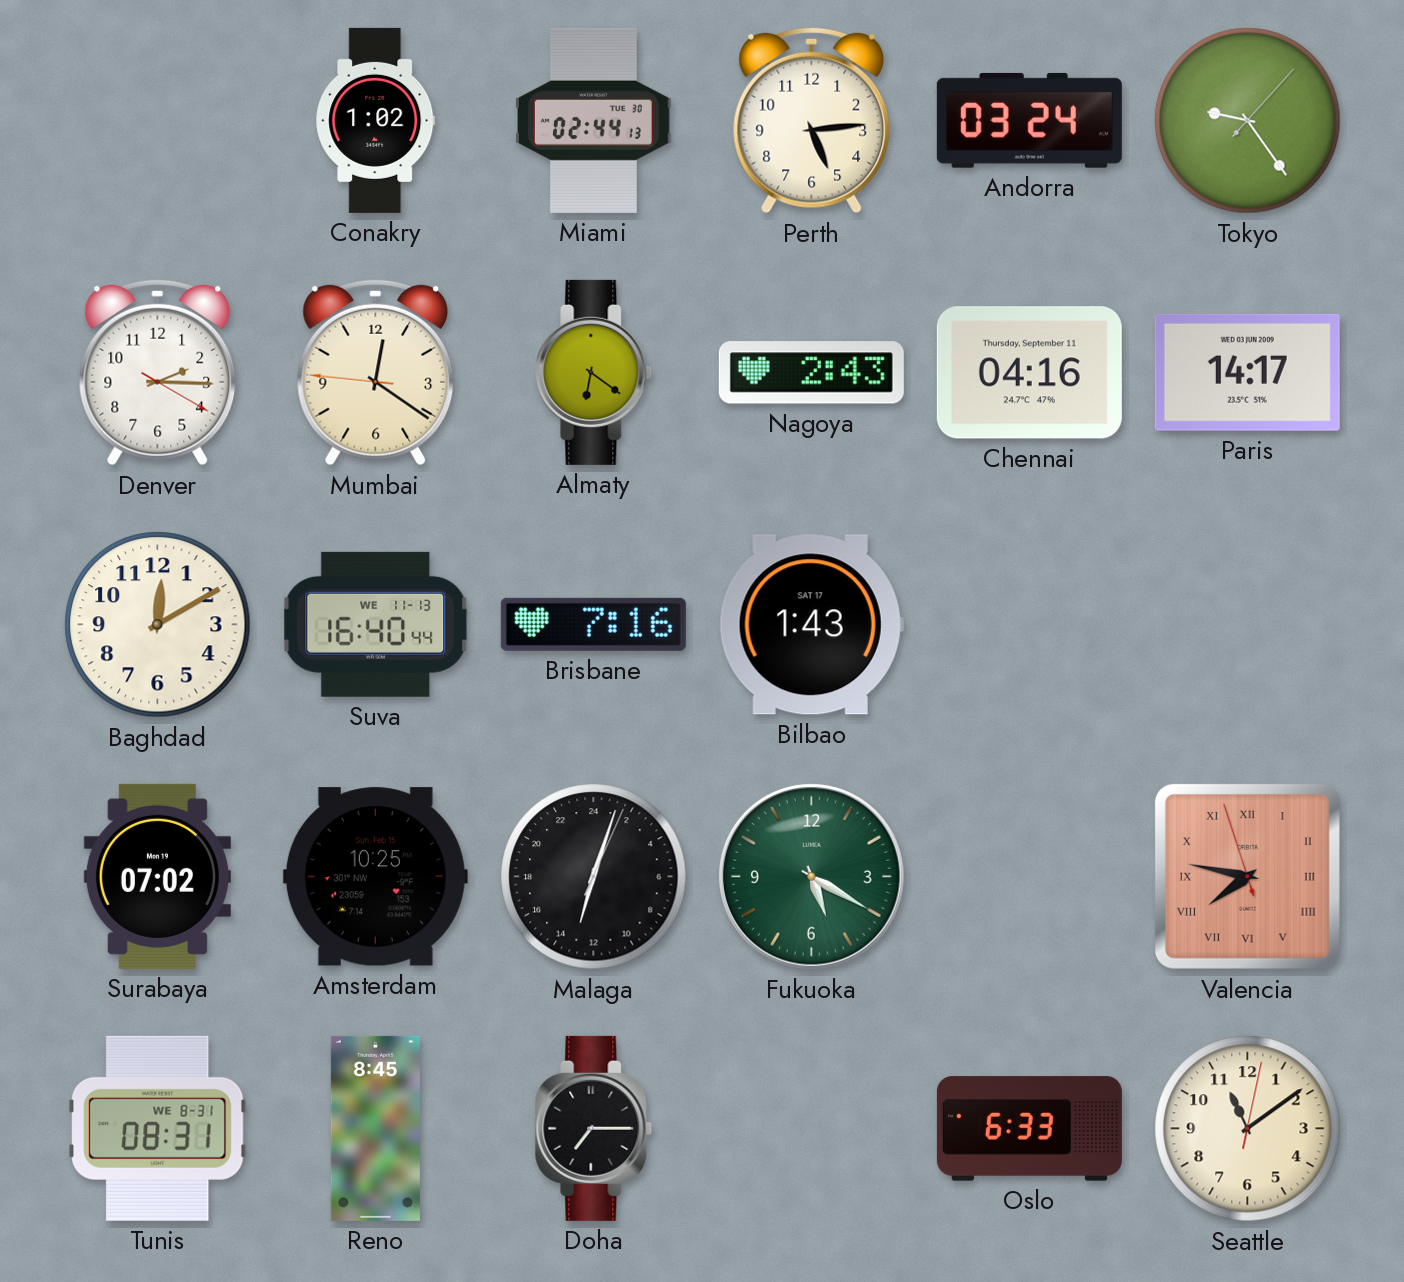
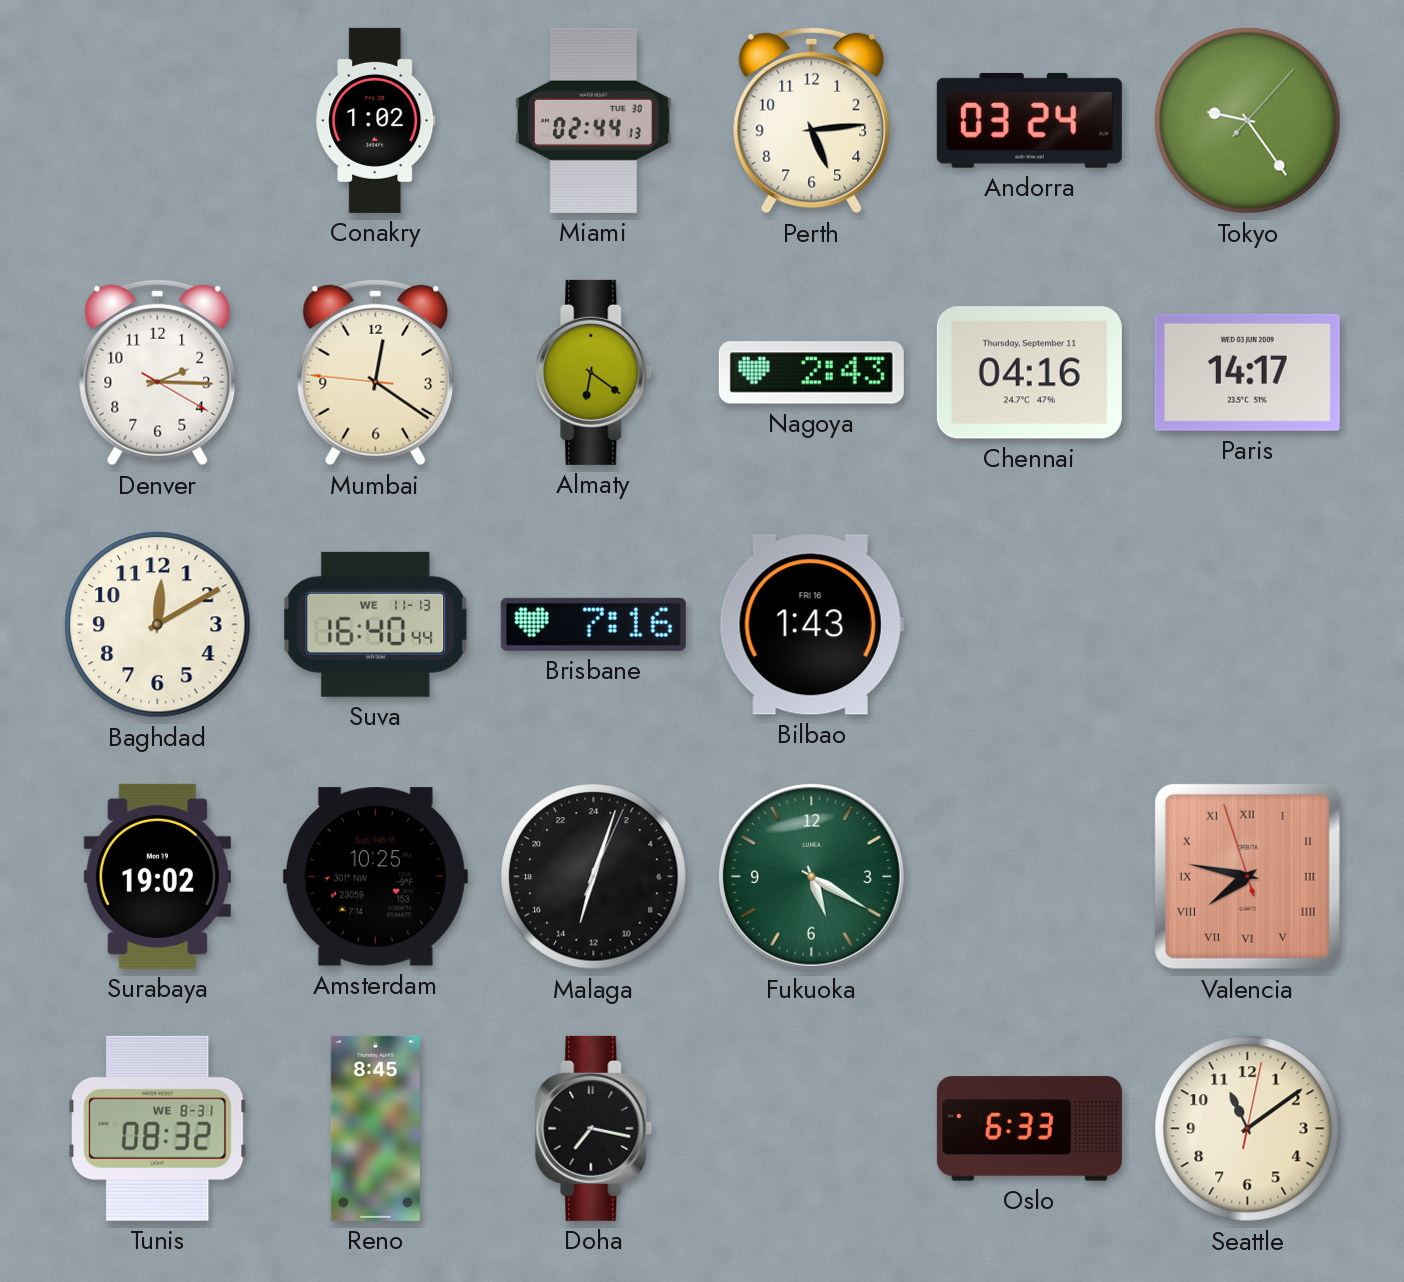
Bilbao date: SAT 17 -> FRI 16 (811, 625)
Surabaya: 07:02 -> 19:02 (157, 876)
Tunis: 08:31 -> 08:32 (158, 1128)
Doha: 7:15 -> 7:17 (594, 1128)
